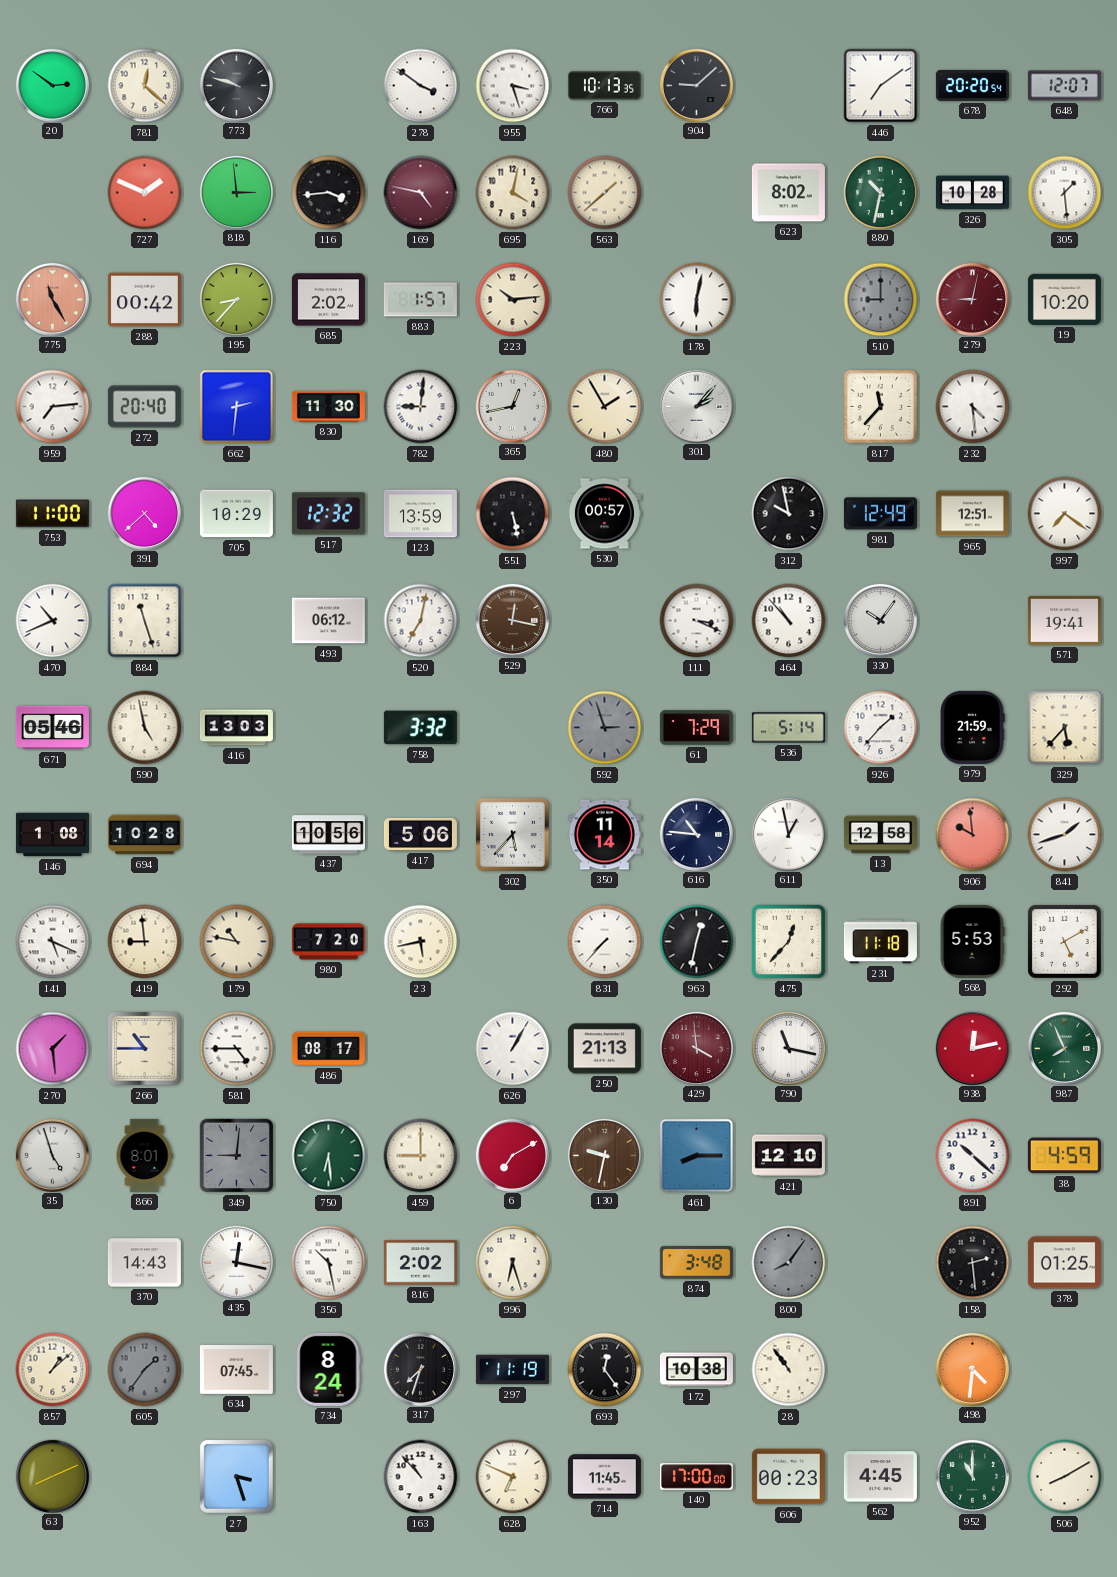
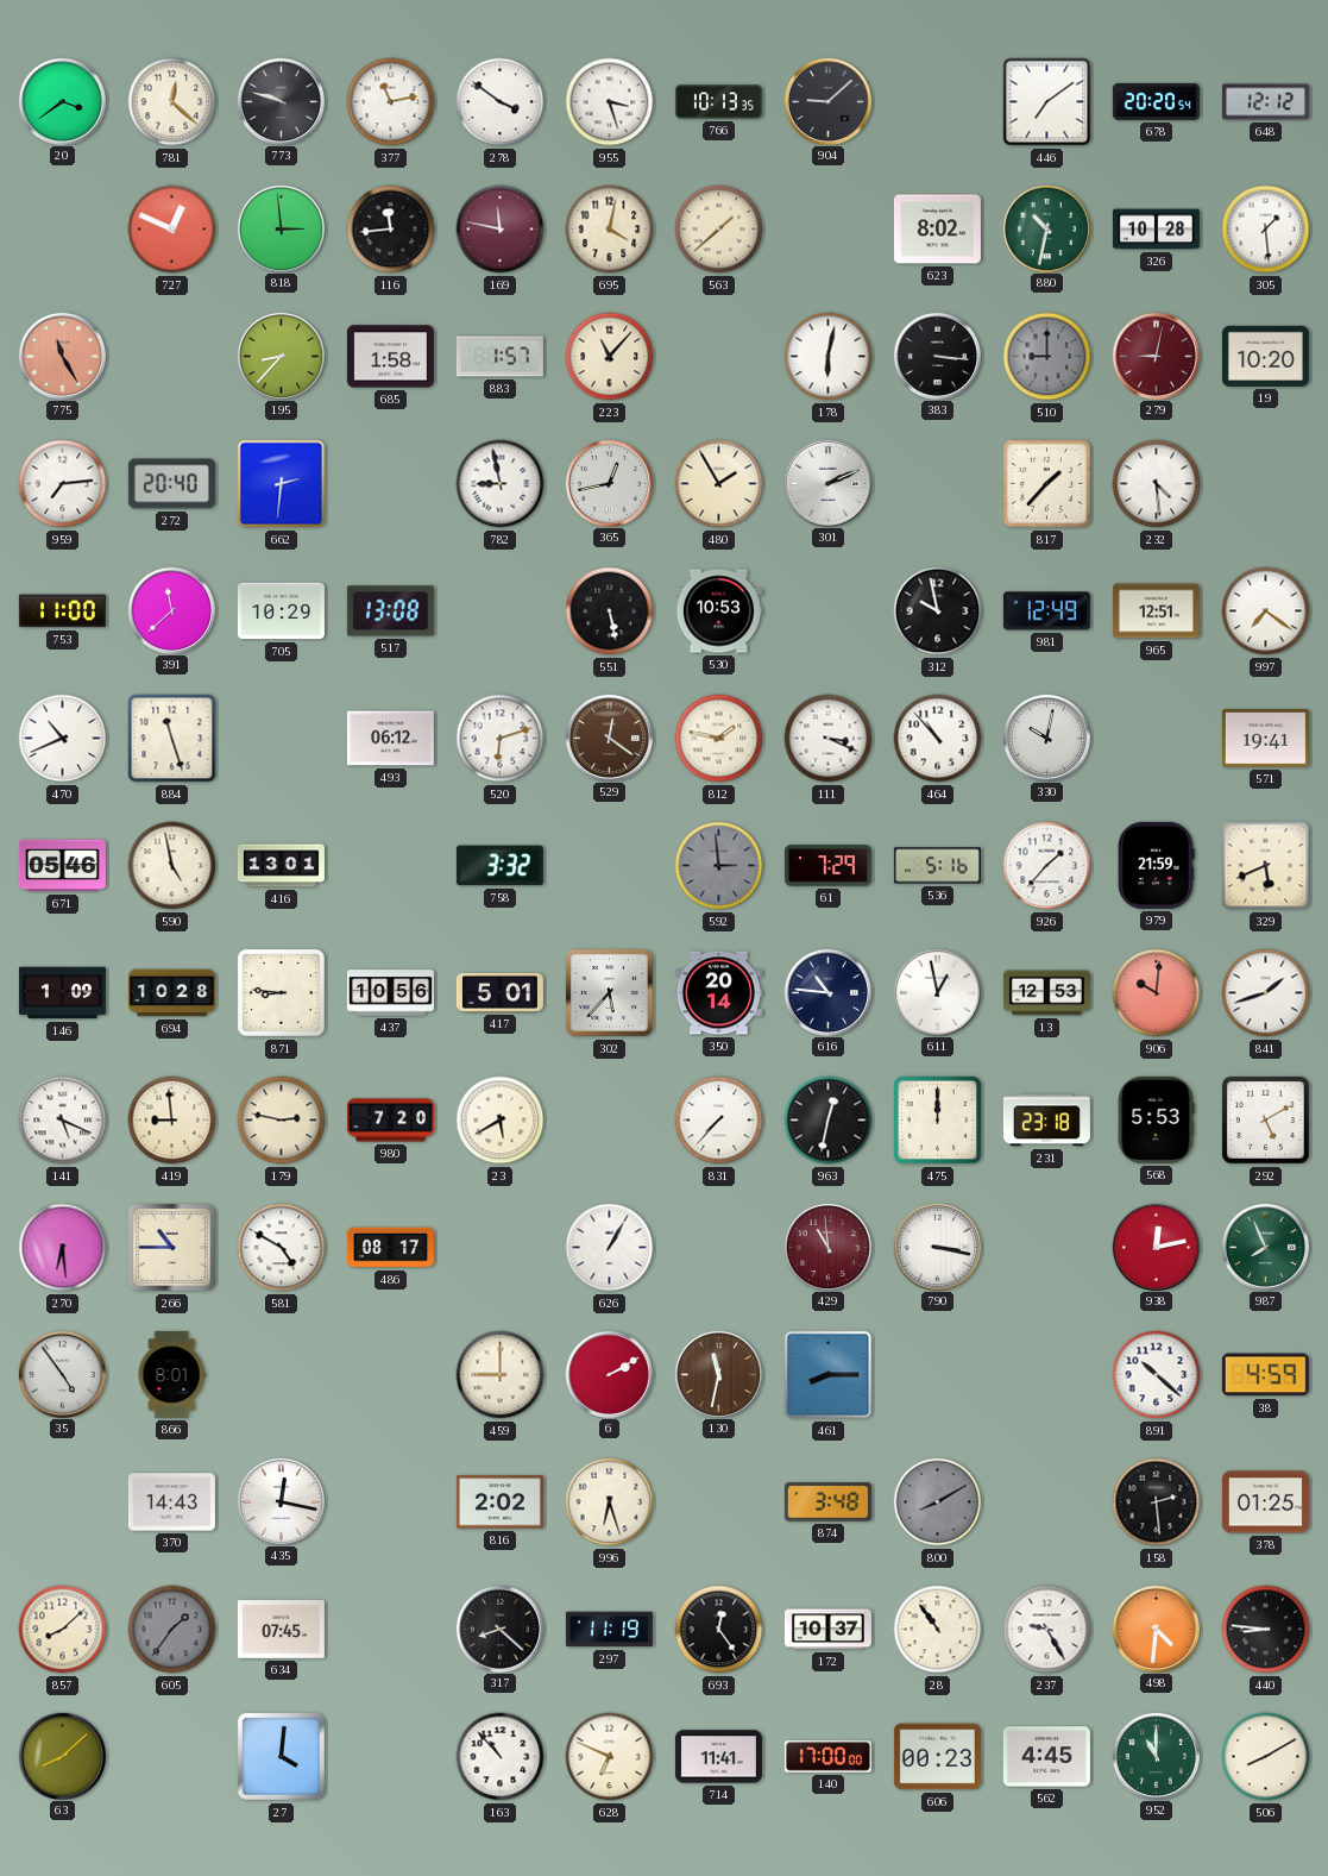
20: 2:51 -> 3:39 (62, 101)
377: none -> 11:13 (391, 102)
648: 12:07 -> 12:12 (1265, 102)
727: 1:49 -> 12:49 (172, 230)
116: 3:44 -> 11:44 (391, 230)
169: 4:47 -> 11:47 (501, 230)
288: 00:42 -> none (144, 300)
685: 2:02 -> 1:58 (390, 357)
223: 10:14 -> 11:07 (610, 357)
383: none -> 3:16 (937, 356)
830: 11:30 -> none (328, 406)
782: 9:01 -> 8:58 (501, 484)
301: 2:07 -> 2:11 (827, 483)
817: 11:37 -> 1:37 (1047, 484)
391: 4:38 -> 11:38 (171, 610)
517: 12:32 -> 13:08 (390, 611)
123: 13:59 -> none (420, 514)
530: 00:57 -> 10:53 (718, 611)
520: 7:02 -> 6:12 (501, 739)
529: 12:17 -> 12:21 (609, 738)
812: none -> 1:47 (719, 739)
330: 10:06 -> 10:02 (1046, 738)
416: 13:03 -> 13:01 (281, 866)
592: 2:57 -> 2:59 (719, 866)
536: 5:14 -> 5:16 (937, 866)
329: 5:37 -> 5:41 (1266, 866)
146: 1:08 -> 1:09 (62, 993)
871: none -> 8:46 (281, 992)
417: 5:06 -> 5:01 (499, 992)
350: 11:14 -> 20:14 (718, 993)
13: 12:58 -> 12:53 (1046, 993)
906: 9:59 -> 10:01 (1157, 993)
179: 10:47 -> 2:47 (282, 1121)
23: 5:43 -> 5:40 (501, 1121)
475: 12:37 -> 12:00 (938, 1121)
231: 11:18 -> 23:18 (1046, 1121)
270: 1:29 -> 6:29 (63, 1248)
581: 4:45 -> 4:50 (282, 1248)
250: 21:13 -> none (604, 1049)
429: 3:59 -> 10:59 (827, 1247)
790: 11:17 -> 3:17 (937, 1247)
35: 4:57 -> 4:54 (62, 1374)
349: 9:01 -> none (237, 1156)
750: 6:29 -> none (329, 1156)
6: 7:10 -> 2:10 (609, 1374)
130: 9:32 -> 11:32 (718, 1374)
421: 12:10 -> none (788, 1156)
356: 10:28 -> none (329, 1263)
800: 8:06 -> 8:10 (938, 1502)
857: 1:08 -> 8:08 (63, 1630)
734: 8:24 -> none (328, 1369)
317: 7:33 -> 8:22 (499, 1629)
172: 10:38 -> 10:37 (827, 1630)
237: none -> 9:25 (1047, 1630)
440: none -> 8:46 (1266, 1630)
63: 8:11 -> 8:08 (62, 1756)
27: 3:27 -> 4:01 (281, 1756)
714: 11:45 -> 11:41 (718, 1757)
